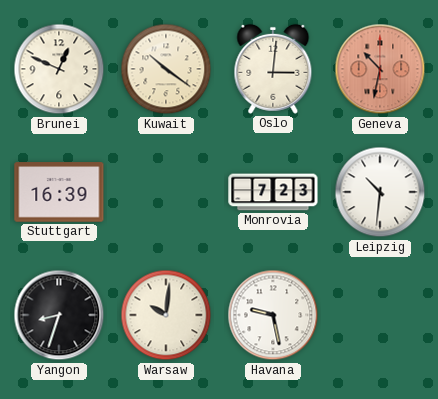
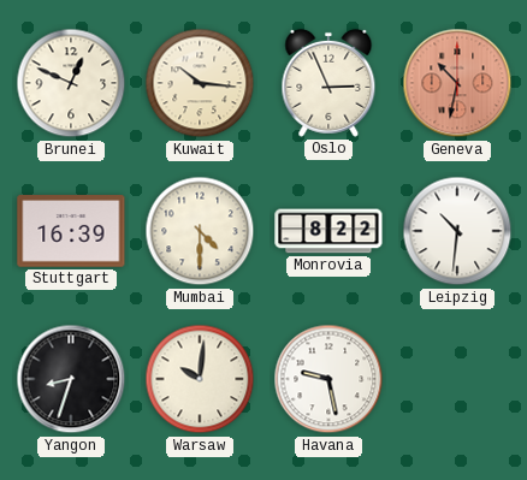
Kuwait: 10:21 -> 10:16 (200, 83)
Oslo: 3:01 -> 2:56 (328, 83)
Mumbai: none -> 4:30 (200, 231)
Monrovia: 7:23 -> 8:22 (328, 231)
